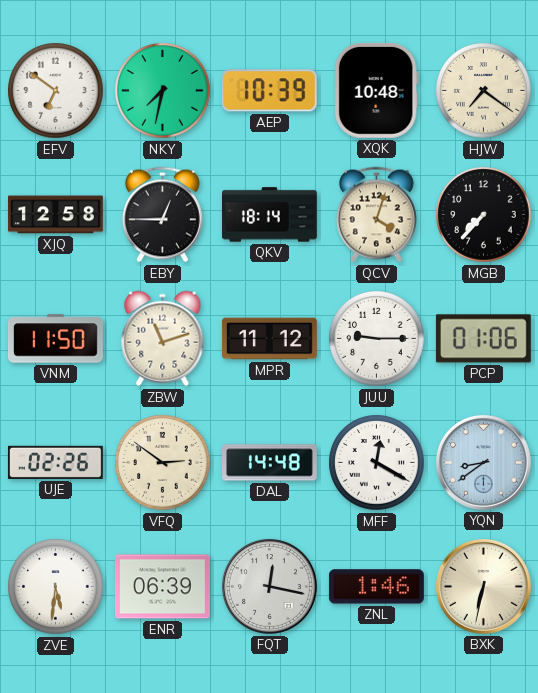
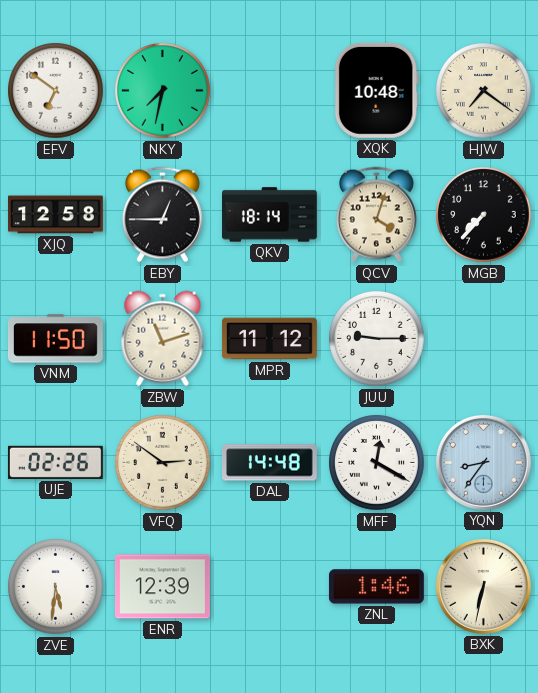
AEP: 10:39 -> none (269, 91)
PCP: 01:06 -> none (483, 339)
YQN: 8:39 -> 8:36 (483, 462)
ENR: 06:39 -> 12:39 (162, 587)
FQT: 12:17 -> none (269, 586)
